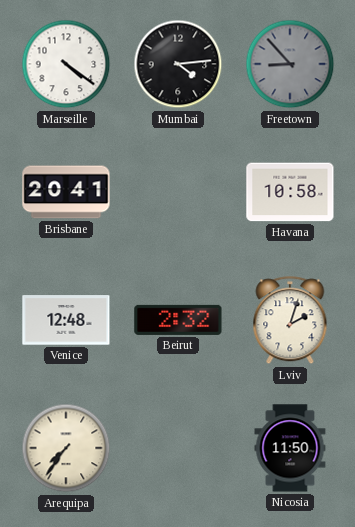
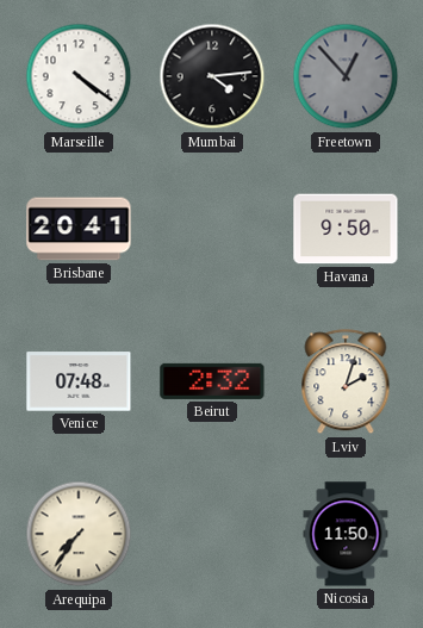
Freetown: 8:53 -> 12:53 (346, 76)
Havana: 10:58 -> 9:50 (346, 229)
Venice: 12:48 -> 07:48 (79, 381)
